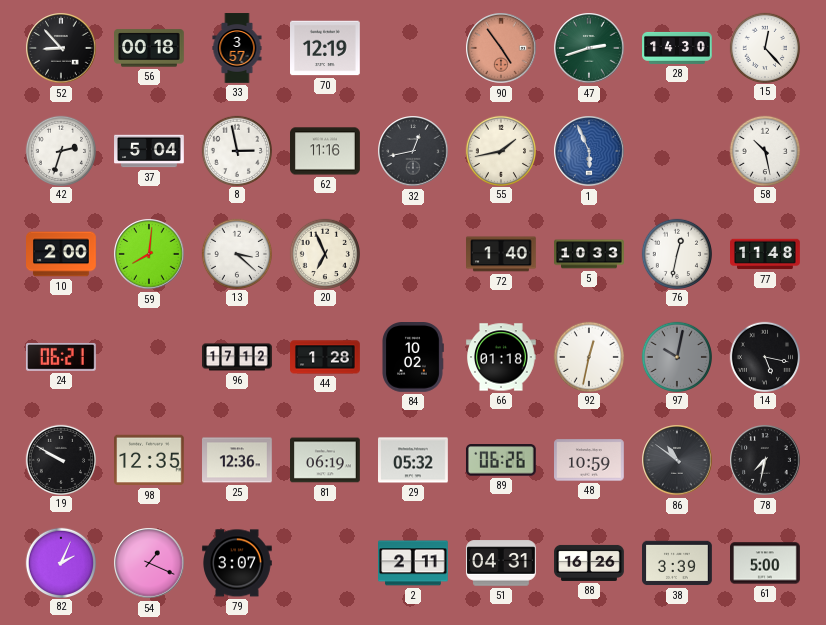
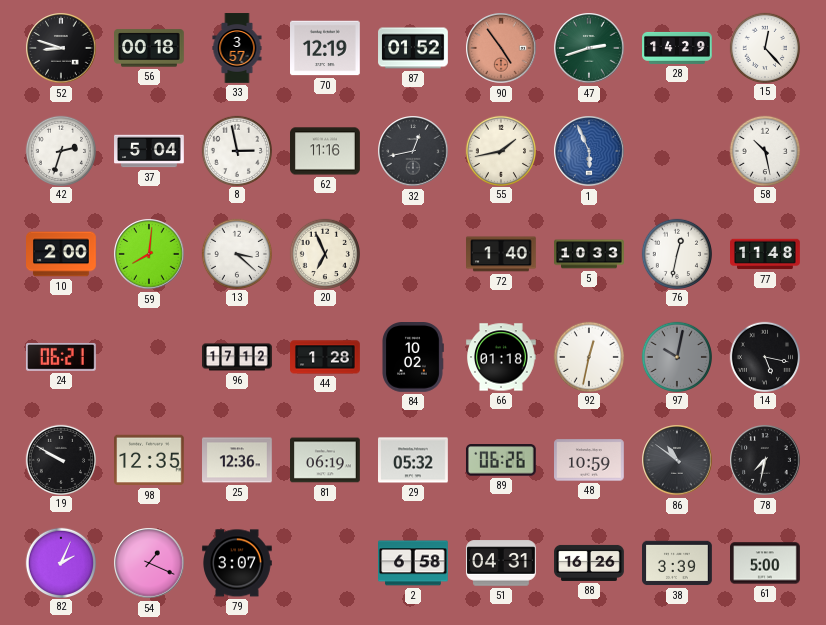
52: 8:53 -> 8:48 (61, 48)
87: none -> 01:52 (413, 48)
28: 14:30 -> 14:29 (677, 48)
2: 2:11 -> 6:58 (414, 563)
